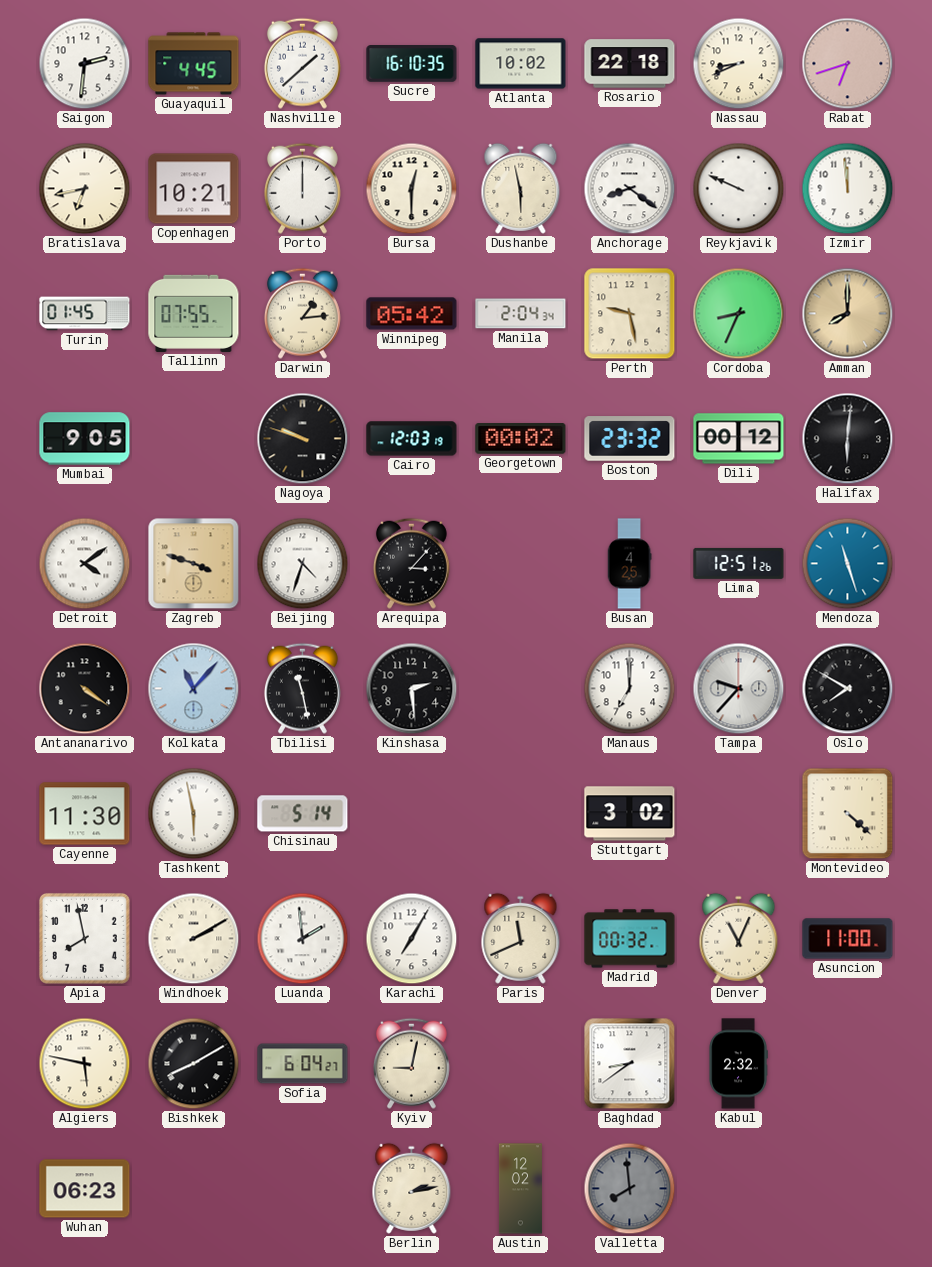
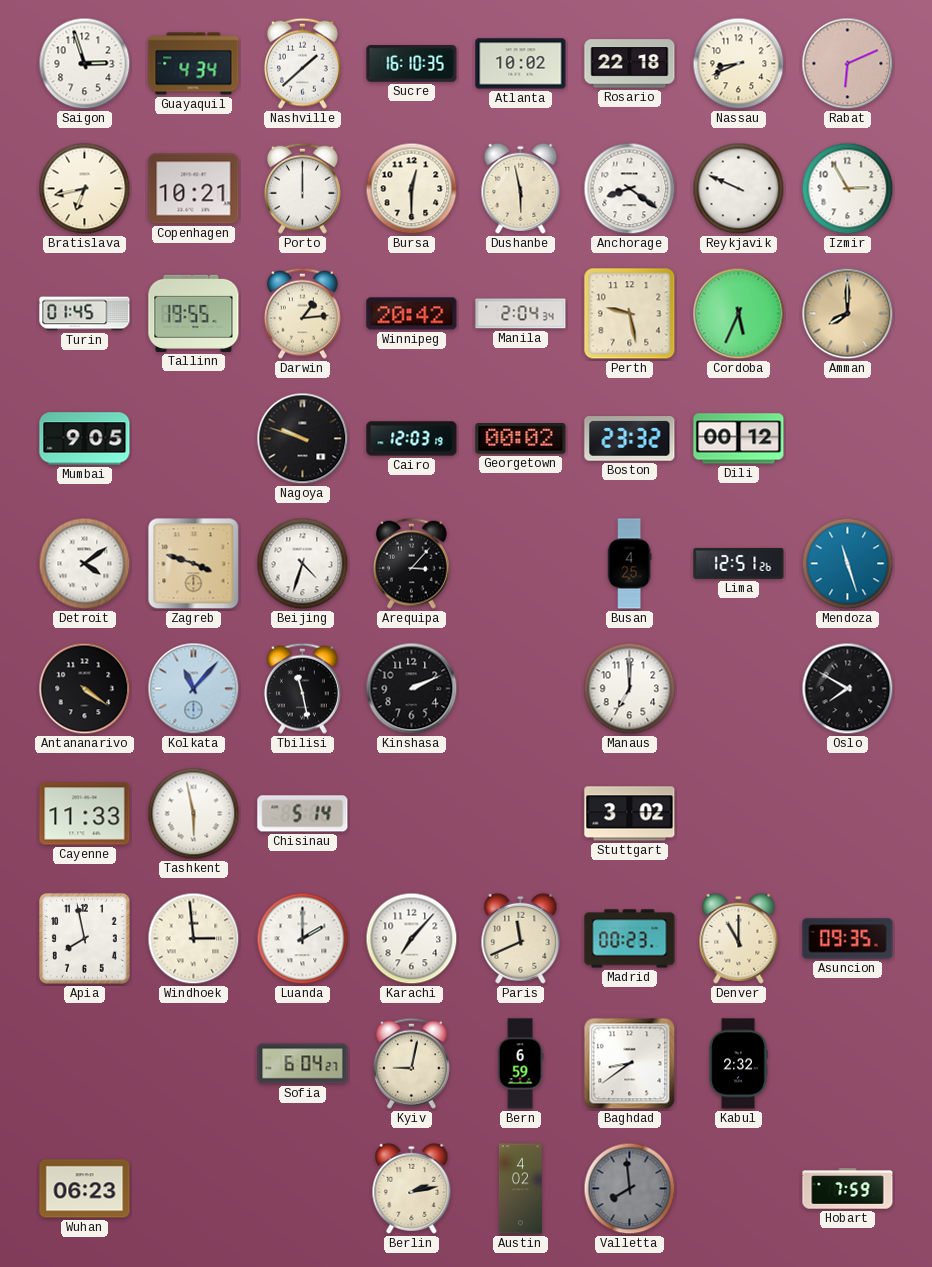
Saigon: 2:31 -> 2:57 (85, 64)
Guayaquil: 4:45 -> 4:34 (194, 64)
Rabat: 6:42 -> 6:11 (848, 64)
Izmir: 11:59 -> 2:55 (848, 189)
Tallinn: 07:55 -> 19:55 (194, 313)
Winnipeg: 05:42 -> 20:42 (412, 314)
Cordoba: 8:34 -> 5:34 (739, 314)
Halifax: 6:01 -> none (848, 439)
Kinshasa: 2:29 -> 2:11 (412, 689)
Tampa: 9:37 -> none (739, 689)
Cayenne: 11:30 -> 11:33 (85, 814)
Montevideo: 4:22 -> none (848, 814)
Windhoek: 2:10 -> 2:59 (194, 939)
Luanda: 1:59 -> 2:00 (303, 939)
Karachi: 7:05 -> 7:07 (412, 939)
Madrid: 00:32 -> 00:23 (630, 939)
Denver: 11:04 -> 11:00 (739, 938)
Asuncion: 11:00 -> 09:35 (848, 939)
Algiers: 5:47 -> none (85, 1064)
Bishkek: 8:10 -> none (194, 1064)
Bern: none -> 6:59 (520, 1064)
Austin: 12:02 -> 4:02 (520, 1189)
Hobart: none -> 7:59 (848, 1189)
